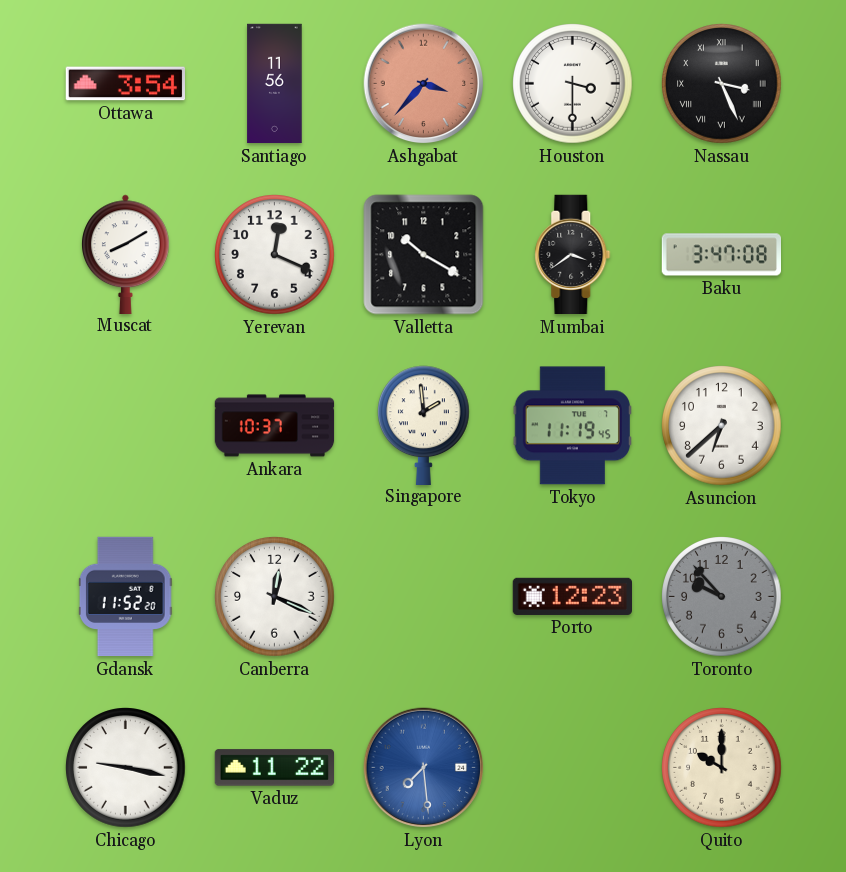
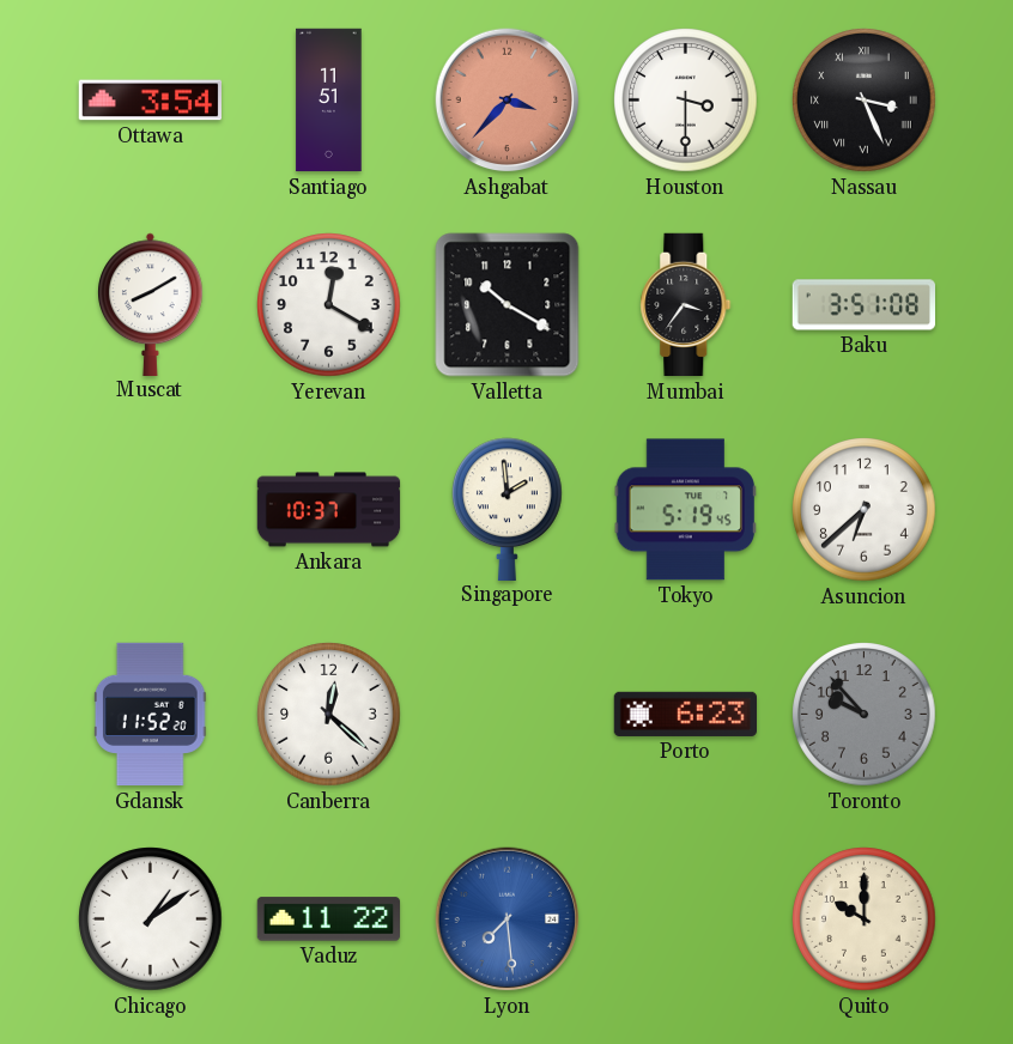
Santiago: 11:56 -> 11:51 (329, 101)
Yerevan: 12:19 -> 12:20 (329, 305)
Mumbai: 3:39 -> 3:36 (686, 305)
Baku: 3:47 -> 3:51 (865, 305)
Tokyo: 11:19 -> 5:19 (685, 510)
Canberra: 12:19 -> 12:22 (329, 715)
Porto: 12:23 -> 6:23 (685, 714)
Chicago: 9:17 -> 1:09 (151, 919)
